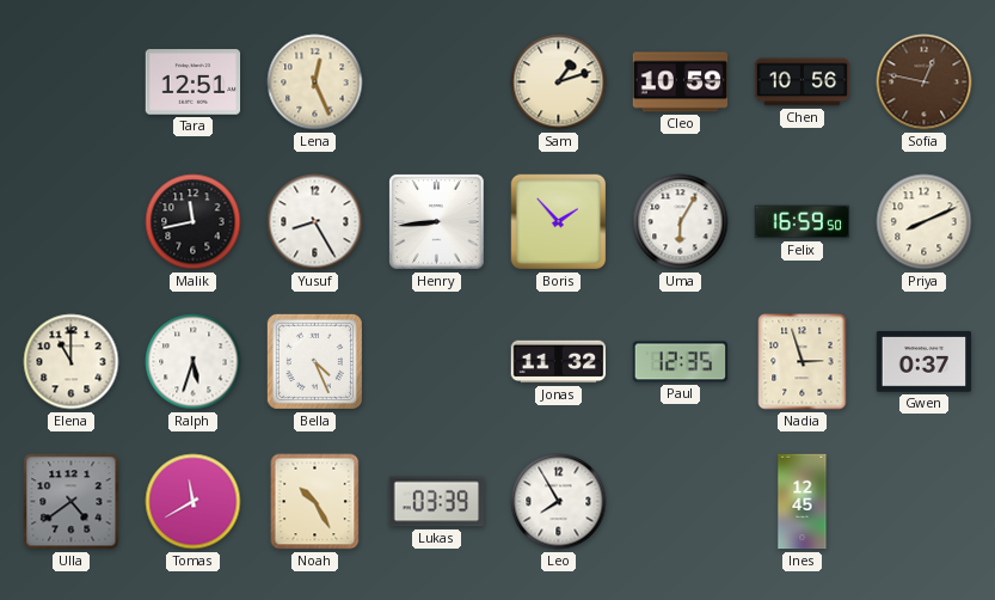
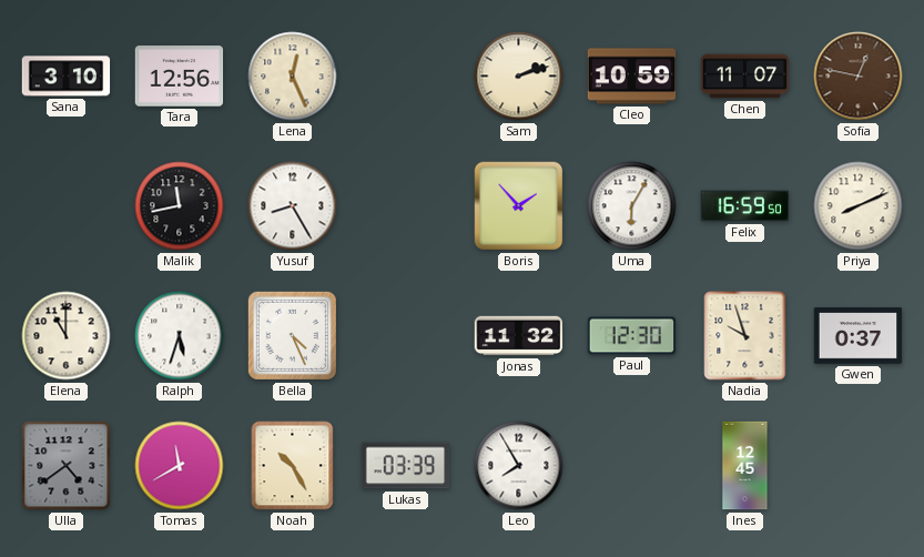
Sana: none -> 3:10 (67, 77)
Tara: 12:51 -> 12:56 (180, 77)
Sam: 1:12 -> 2:12 (519, 77)
Chen: 10:56 -> 11:07 (745, 77)
Henry: 8:44 -> none (437, 222)
Paul: 12:35 -> 12:30 (632, 336)
Nadia: 2:57 -> 9:57 (745, 336)
